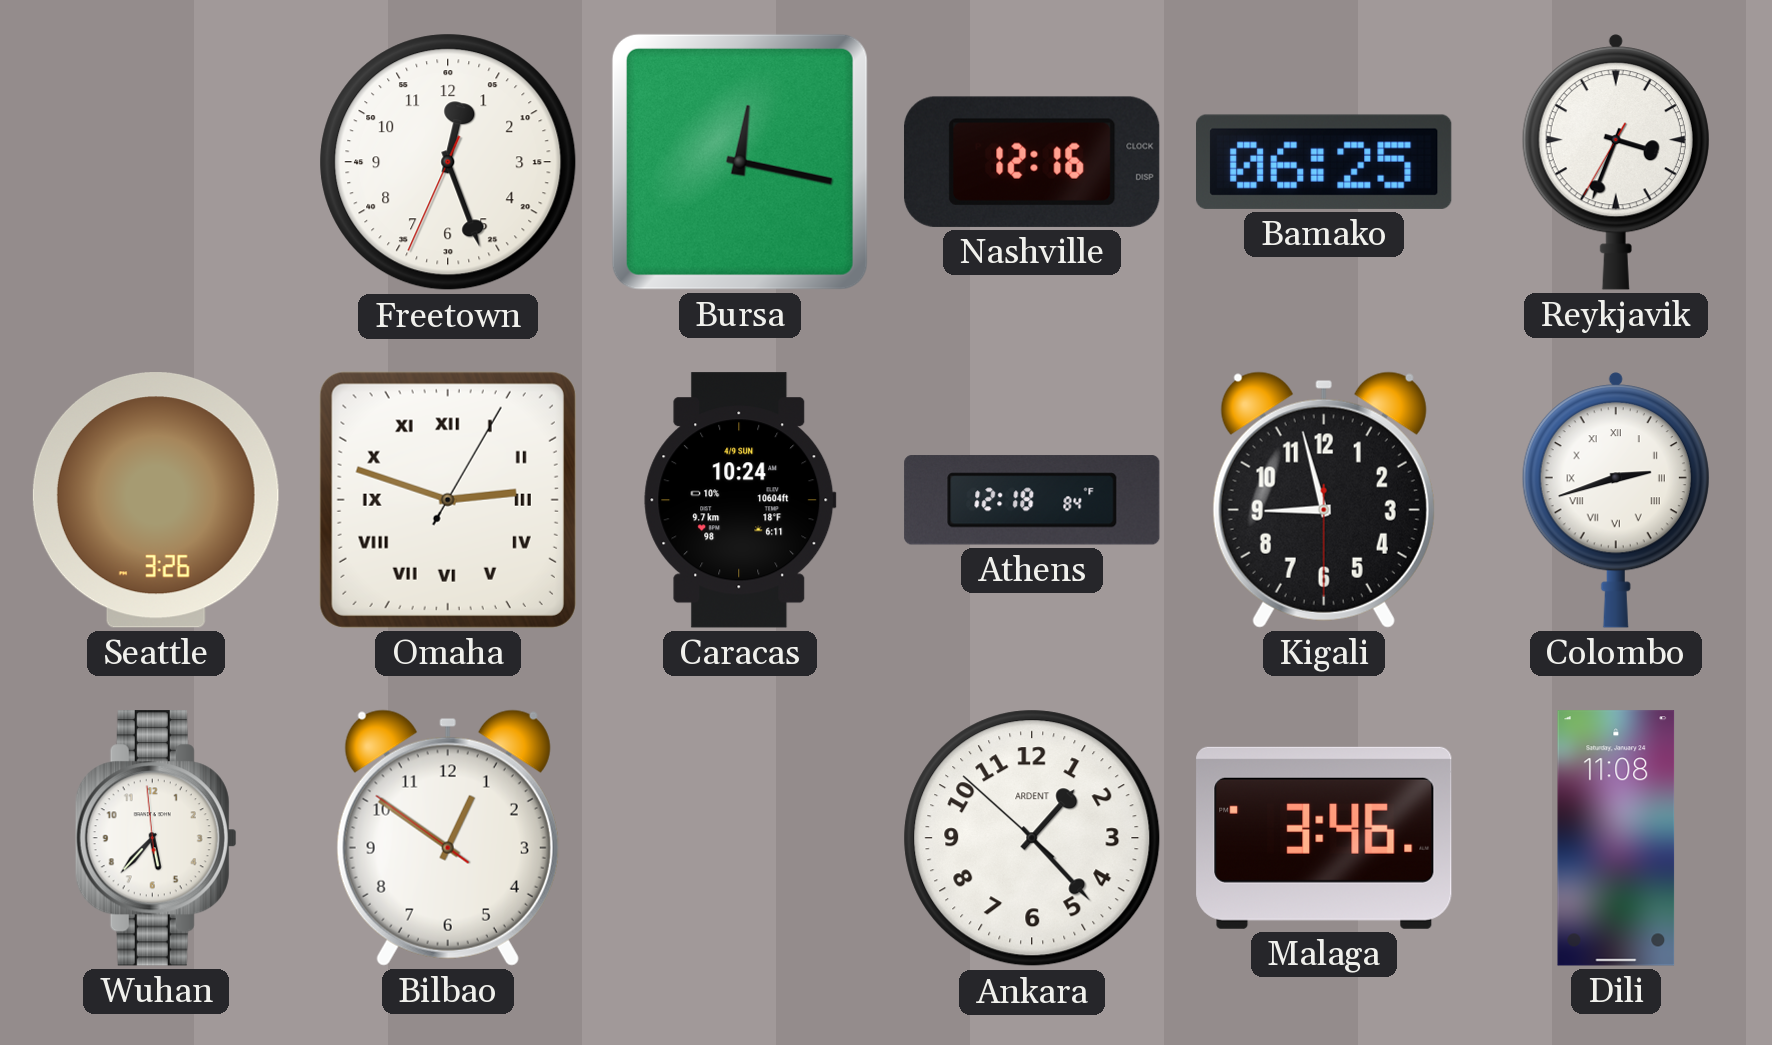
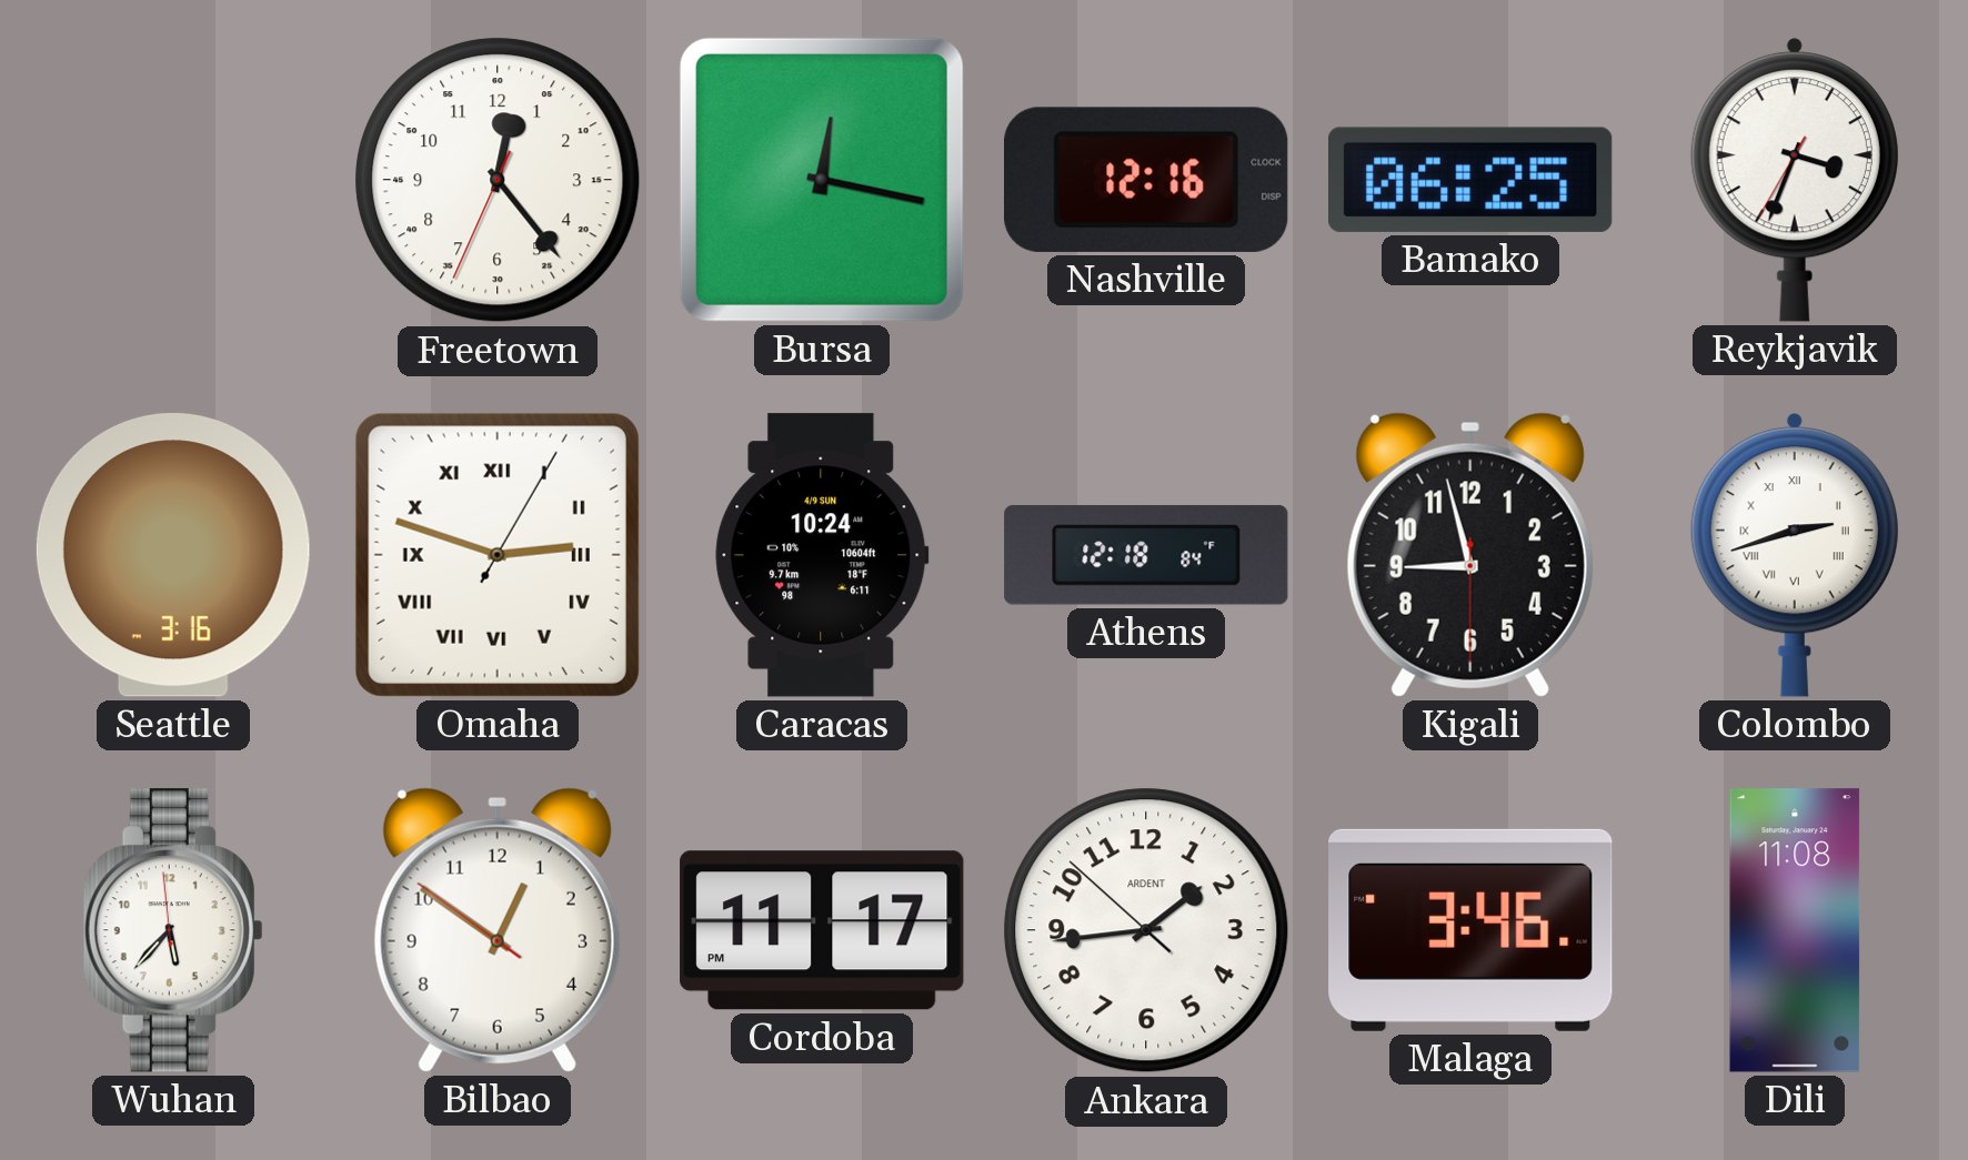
Freetown: 12:26 -> 12:23 (498, 180)
Seattle: 3:26 -> 3:16 (173, 555)
Cordoba: none -> 11:17 (822, 930)
Ankara: 1:22 -> 1:43 (1146, 930)
